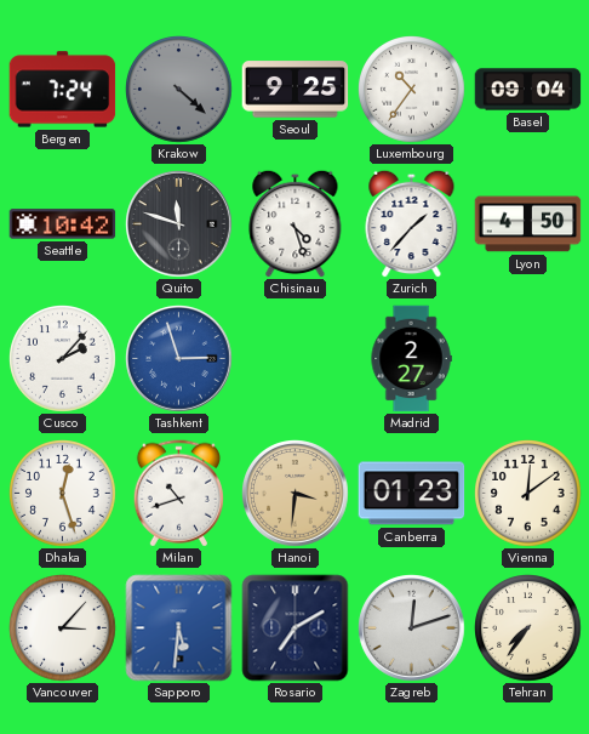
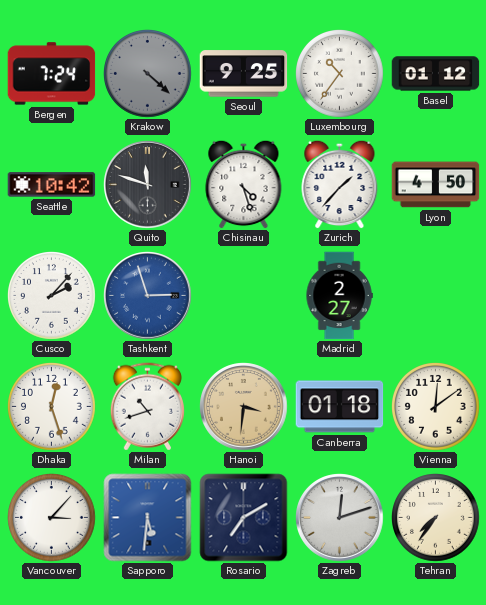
Basel: 09:04 -> 01:12 (436, 74)
Canberra: 01:23 -> 01:18 (340, 407)
